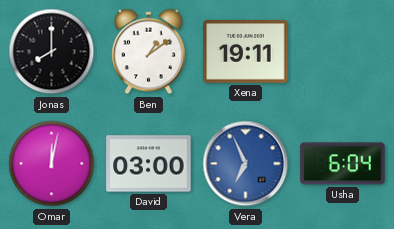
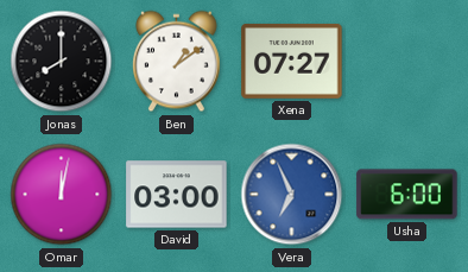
Xena: 19:11 -> 07:27 (292, 61)
Usha: 6:04 -> 6:00 (407, 195)
